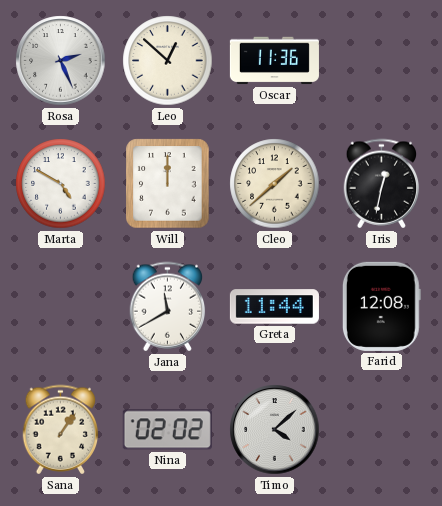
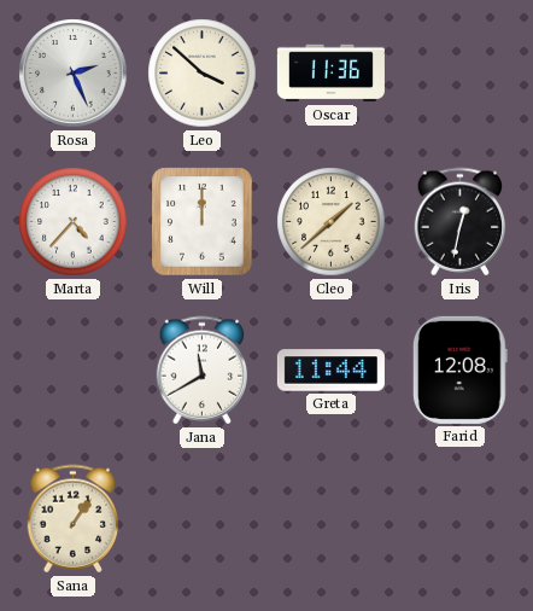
Leo: 12:52 -> 3:52 (203, 74)
Marta: 4:50 -> 4:37 (74, 222)
Nina: 02:02 -> none (167, 430)
Timo: 4:08 -> none (275, 430)
